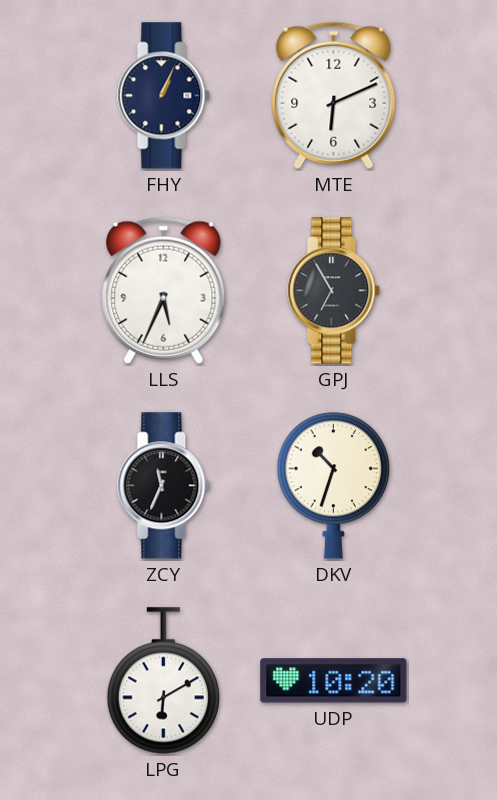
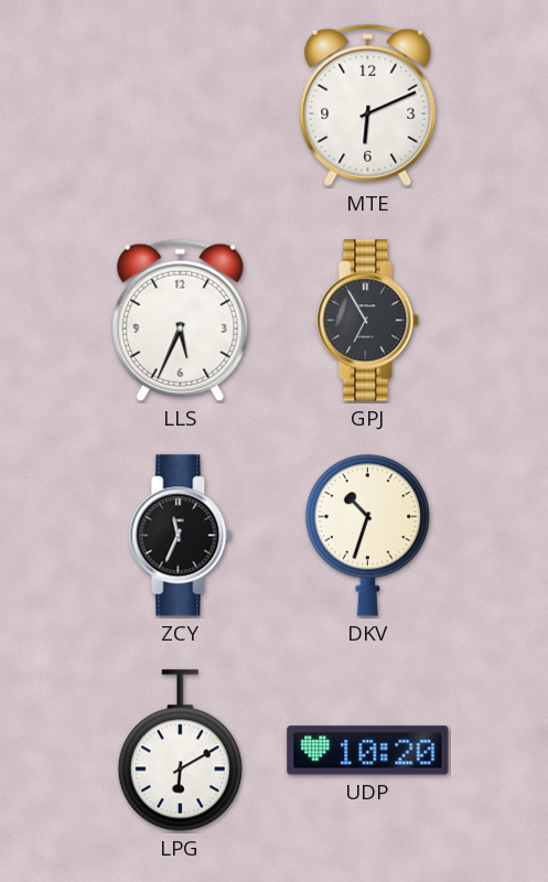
FHY: 1:04 -> none (164, 96)
